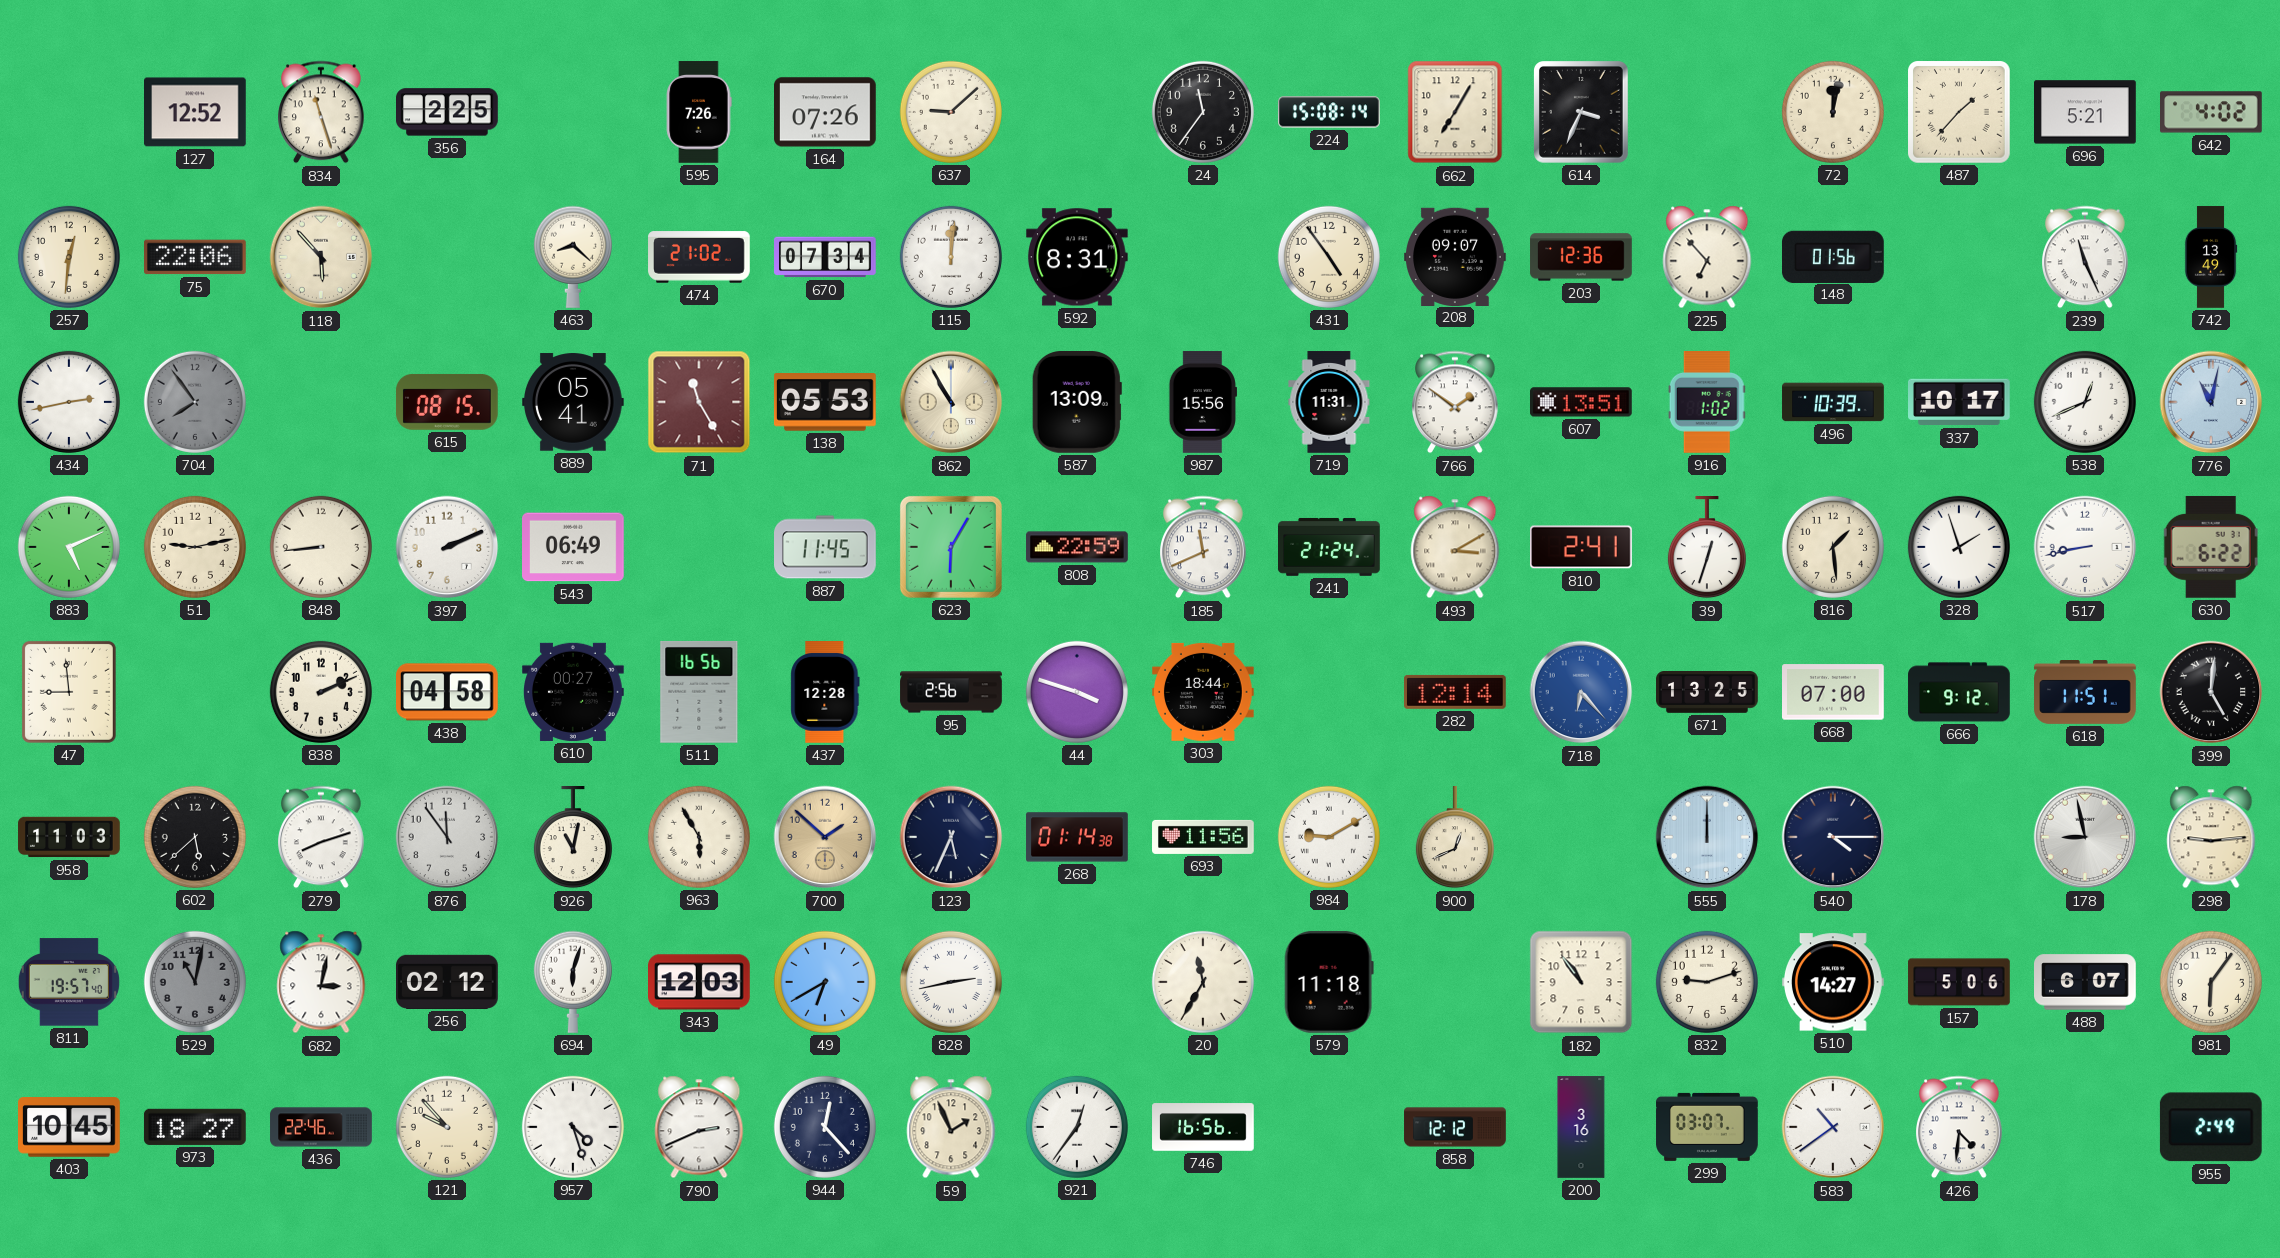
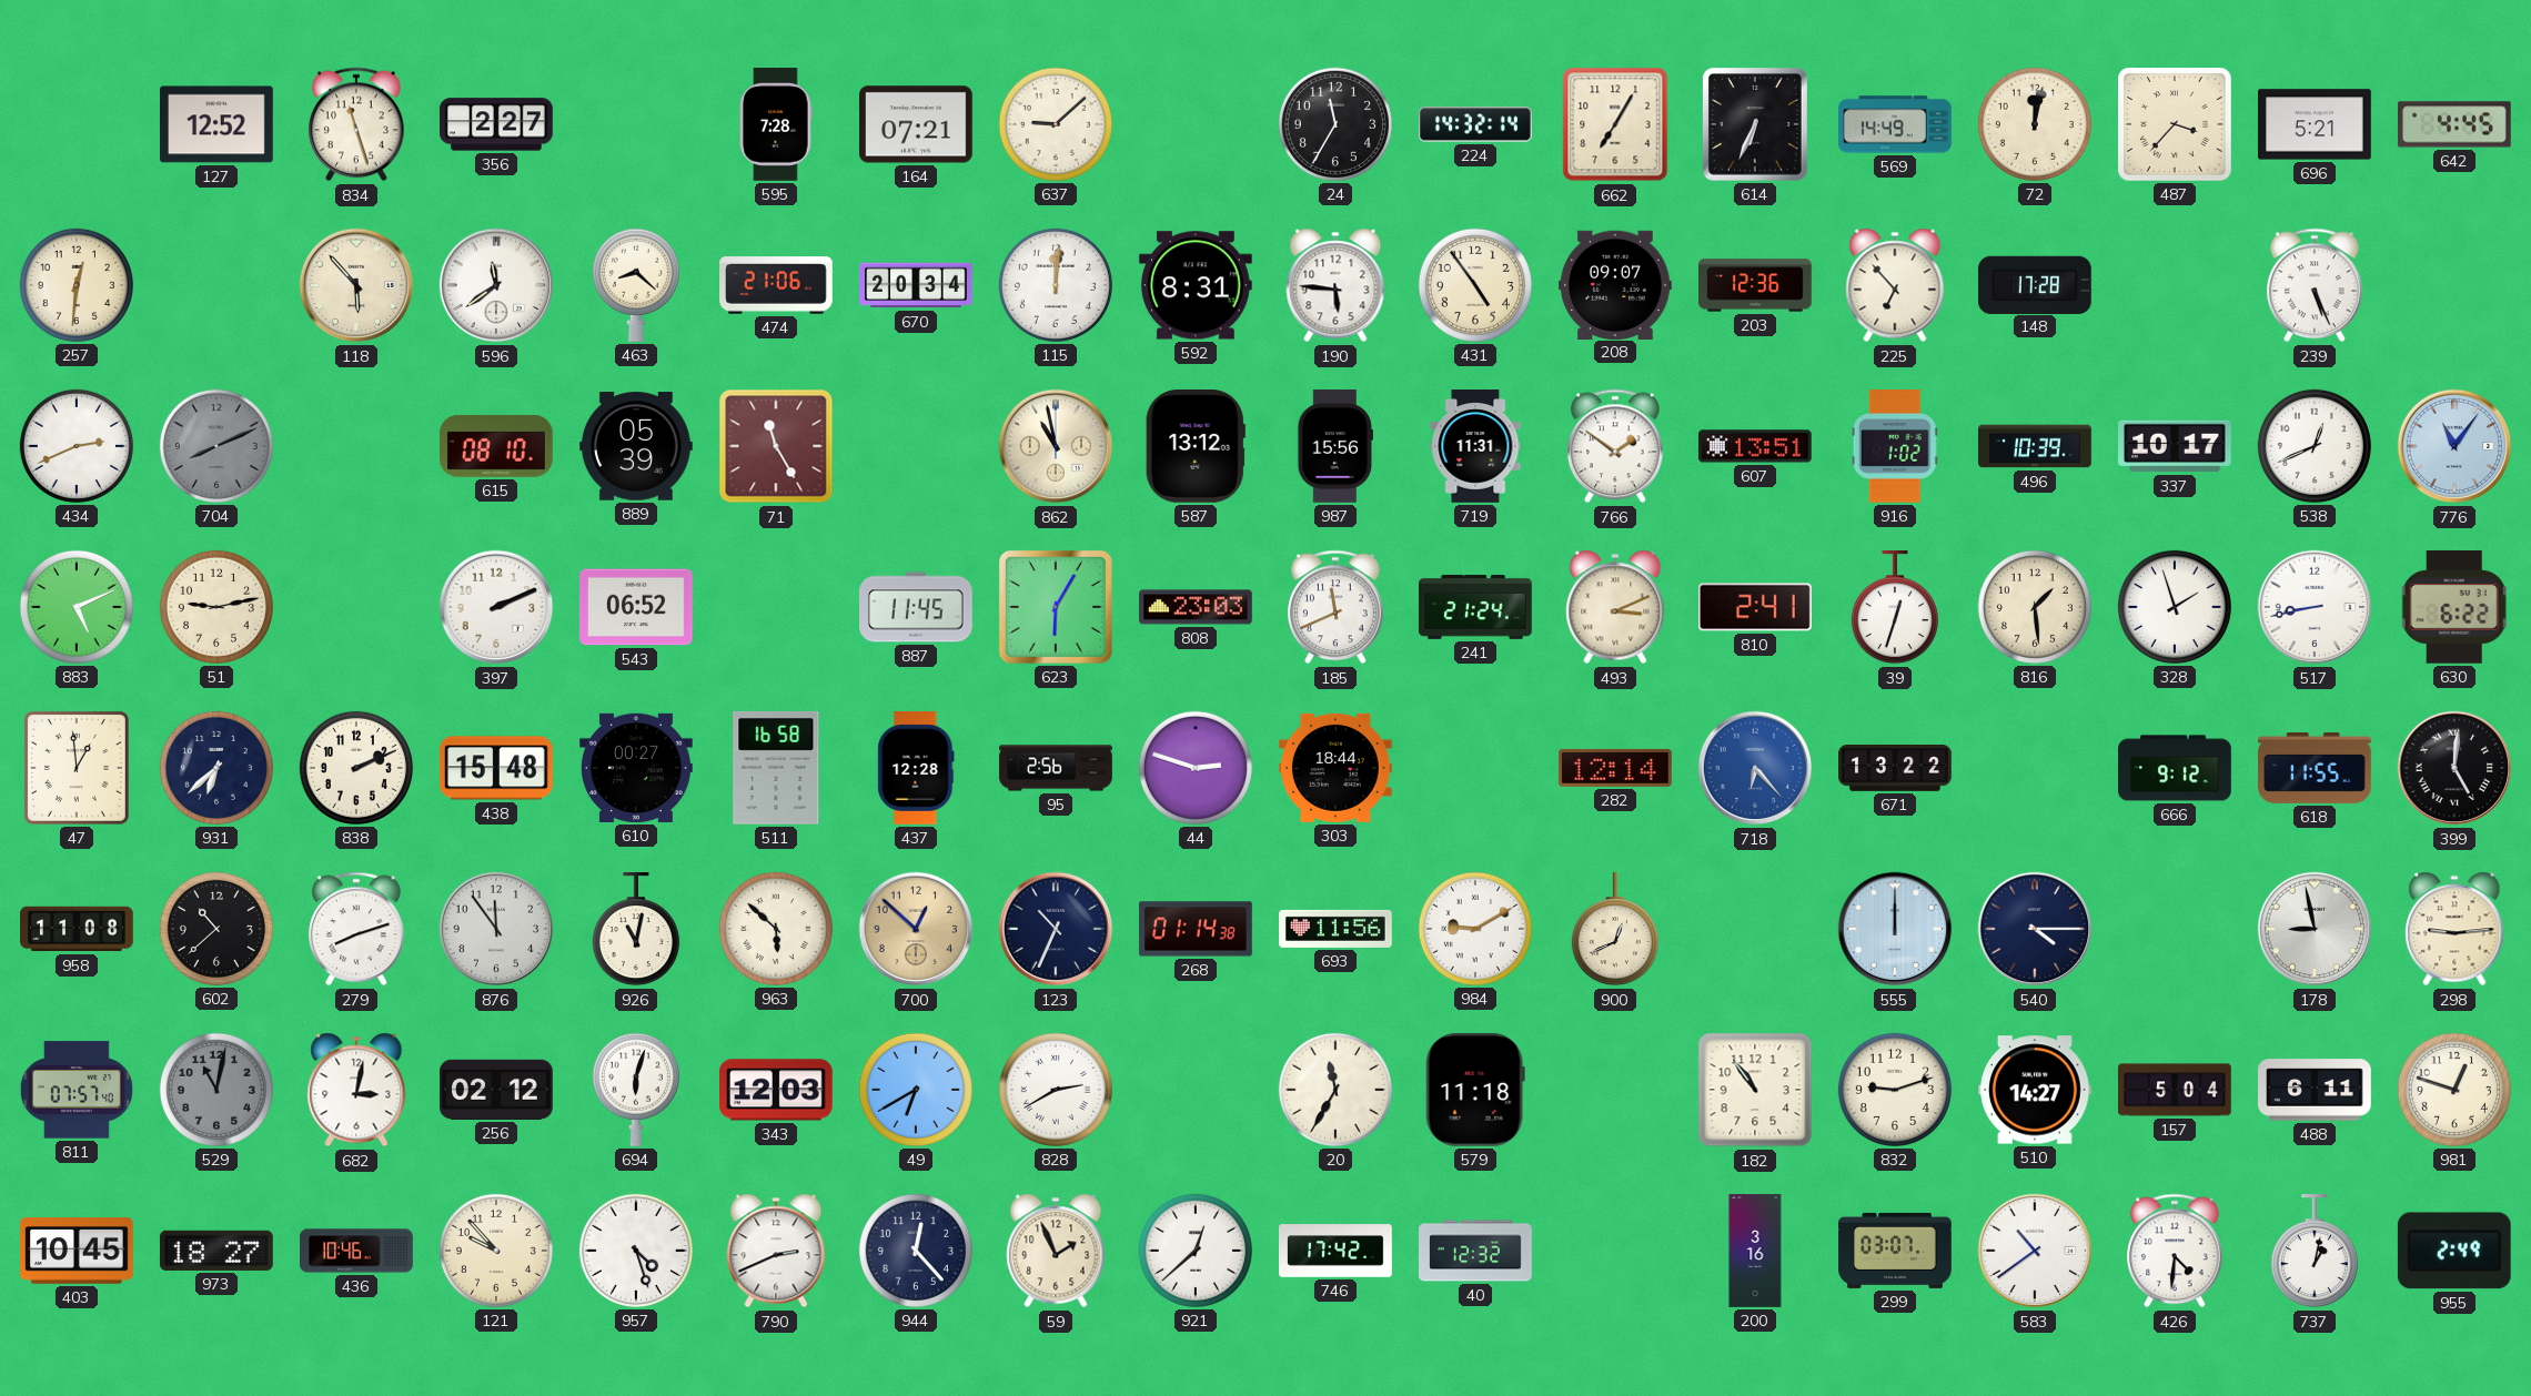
356: 2:25 -> 2:27 (497, 124)
595: 7:26 -> 7:28 (776, 124)
164: 07:26 -> 07:21 (917, 124)
24: 11:36 -> 11:35 (1335, 124)
224: 15:08 -> 14:32 (1475, 124)
614: 3:34 -> 6:34 (1756, 125)
569: none -> 14:49 (1895, 124)
487: 1:37 -> 3:37 (2176, 125)
642: 4:02 -> 4:45 (2456, 124)
75: 22:06 -> none (196, 257)
596: none -> 11:39 (496, 285)
474: 21:02 -> 21:06 (776, 285)
670: 07:34 -> 20:34 (917, 285)
190: none -> 5:46 (1335, 285)
148: 01:56 -> 17:28 (2036, 284)
239: 11:26 -> 5:26 (2316, 285)
742: 13:49 -> none (2211, 257)
434: 2:43 -> 2:41 (77, 446)
704: 7:54 -> 8:11 (216, 446)
615: 08:15 -> 08:10 (496, 446)
889: 05:41 -> 05:39 (637, 446)
138: 05:53 -> none (825, 403)
862: 10:55 -> 10:58 (1056, 446)
587: 13:09 -> 13:12 (1196, 447)
776: 11:02 -> 11:06 (2454, 446)
848: 8:44 -> none (321, 547)
543: 06:49 -> 06:52 (637, 607)
808: 22:59 -> 23:03 (1196, 607)
493: 3:10 -> 3:11 (1615, 607)
47: 8:59 -> 12:59 (77, 768)
931: none -> 6:38 (216, 768)
438: 04:58 -> 15:48 (497, 768)
511: 16:56 -> 16:58 (776, 768)
44: 3:48 -> 2:48 (1196, 768)
671: 13:25 -> 13:22 (1895, 769)
668: 07:00 -> none (1834, 692)
618: 11:51 -> 11:55 (2315, 769)
958: 11:03 -> 11:08 (77, 929)
602: 5:38 -> 10:38 (216, 929)
963: 5:55 -> 5:52 (776, 929)
700: 1:52 -> 12:52 (916, 929)
123: 5:34 -> 10:34 (1056, 929)
811: 19:57 -> 07:57 (77, 1090)
828: 2:43 -> 2:40 (1056, 1090)
157: 5:06 -> 5:04 (2175, 1090)
488: 6:07 -> 6:11 (2315, 1090)
981: 6:06 -> 12:48 (2454, 1090)
436: 22:46 -> 10:46 (356, 1251)
921: 12:36 -> 12:38 (1196, 1251)
746: 16:56 -> 17:42 (1335, 1251)
40: none -> 12:32 (1475, 1251)
858: 12:12 -> none (1455, 1127)
737: none -> 1:02 (2315, 1252)
